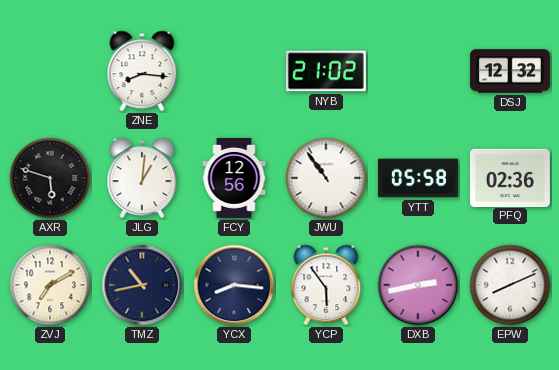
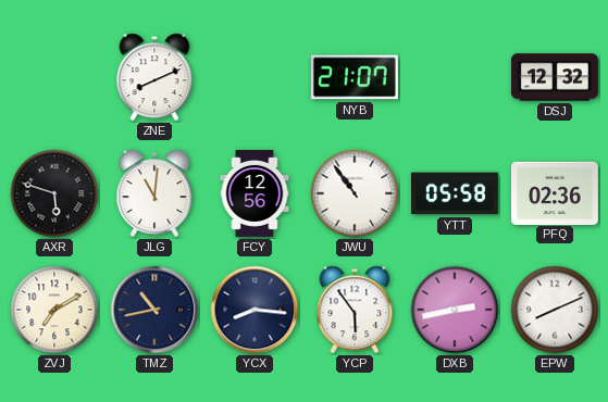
ZNE: 8:16 -> 8:11 (154, 77)
NYB: 21:02 -> 21:07 (355, 77)
JLG: 1:01 -> 11:01 (154, 193)
